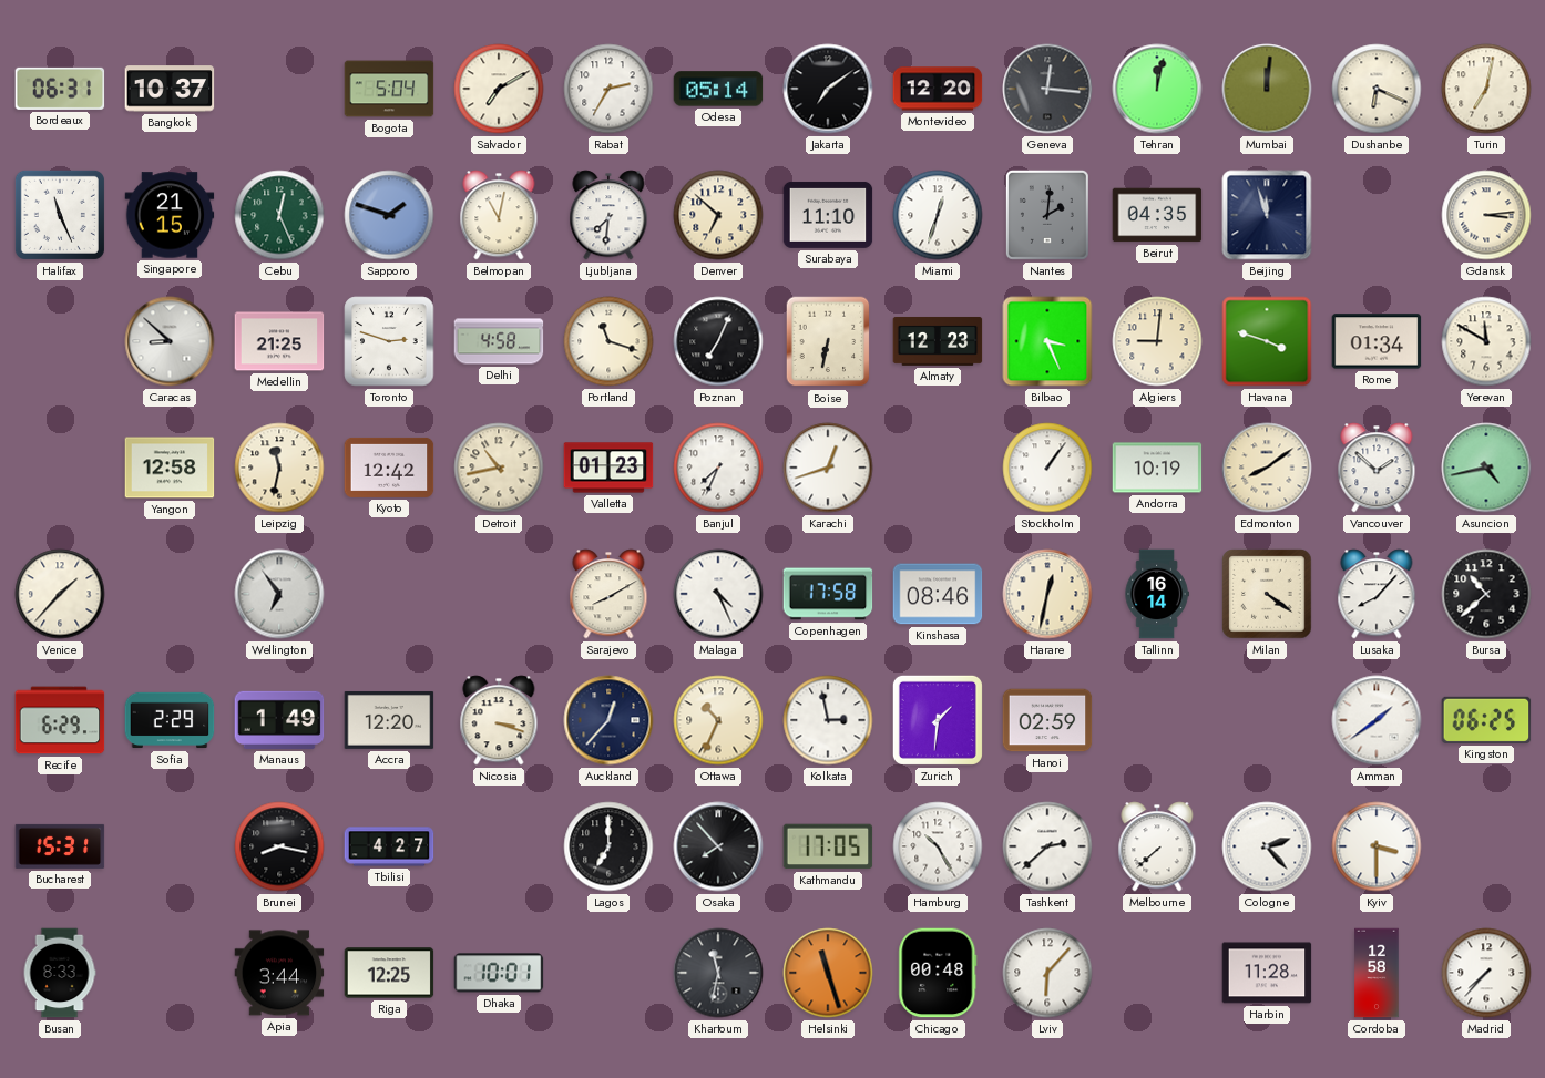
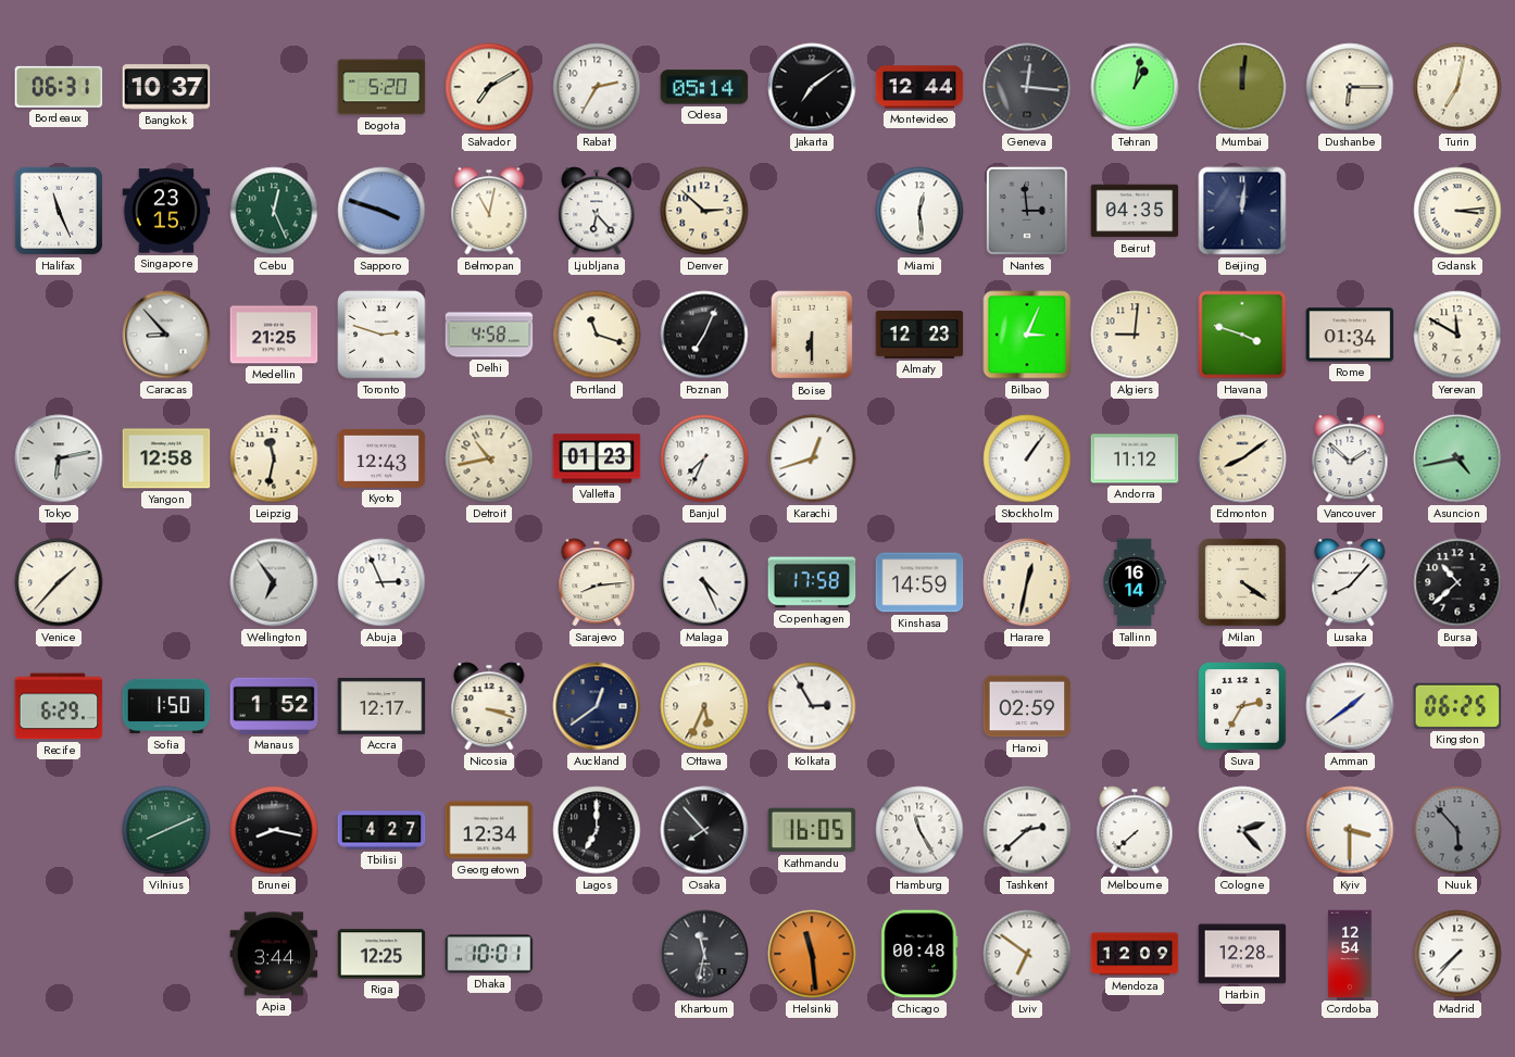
Bogota: 5:04 -> 5:20 (381, 87)
Montevideo: 12:20 -> 12:44 (919, 87)
Tehran: 12:02 -> 1:02 (1135, 87)
Dushanbe: 6:19 -> 6:15 (1350, 87)
Singapore: 21:15 -> 23:15 (166, 211)
Sapporo: 1:48 -> 3:48 (381, 211)
Ljubljana: 7:31 -> 6:23 (597, 211)
Denver: 6:52 -> 2:52 (704, 211)
Surabaya: 11:10 -> none (828, 215)
Miami: 12:33 -> 12:29 (919, 211)
Nantes: 2:01 -> 2:59 (1027, 211)
Beijing: 11:57 -> 12:01 (1242, 211)
Caracas: 8:52 -> 8:53 (166, 335)
Boise: 6:32 -> 6:30 (812, 335)
Bilbao: 3:26 -> 3:04 (1027, 335)
Tokyo: none -> 6:13 (59, 458)
Kyoto: 12:42 -> 12:43 (381, 458)
Andorra: 10:19 -> 11:12 (1135, 458)
Abuja: none -> 2:56 (381, 582)
Sarajevo: 8:10 -> 8:14 (597, 582)
Kinshasa: 08:46 -> 14:59 (919, 582)
Sofia: 2:29 -> 1:50 (166, 706)
Manaus: 1:49 -> 1:52 (274, 706)
Accra: 12:20 -> 12:17 (381, 706)
Auckland: 12:37 -> 12:39 (597, 706)
Ottawa: 10:34 -> 5:34 (704, 706)
Kolkata: 2:58 -> 2:55 (812, 706)
Zurich: 1:31 -> none (938, 720)
Suva: none -> 2:35 (1242, 706)
Bucharest: 15:31 -> none (60, 846)
Vilnius: none -> 8:11 (166, 830)
Georgetown: none -> 12:34 (489, 830)
Kathmandu: 17:05 -> 16:05 (812, 830)
Hamburg: 10:25 -> 11:25 (919, 830)
Nuuk: none -> 5:53 (1457, 830)
Busan: 8:33 -> none (60, 973)
Helsinki: 11:27 -> 11:29 (812, 954)
Lviv: 6:07 -> 6:51 (1027, 954)
Mendoza: none -> 12:09 (1135, 954)
Harbin: 11:28 -> 12:28 (1242, 954)
Cordoba: 12:58 -> 12:54 (1350, 954)
